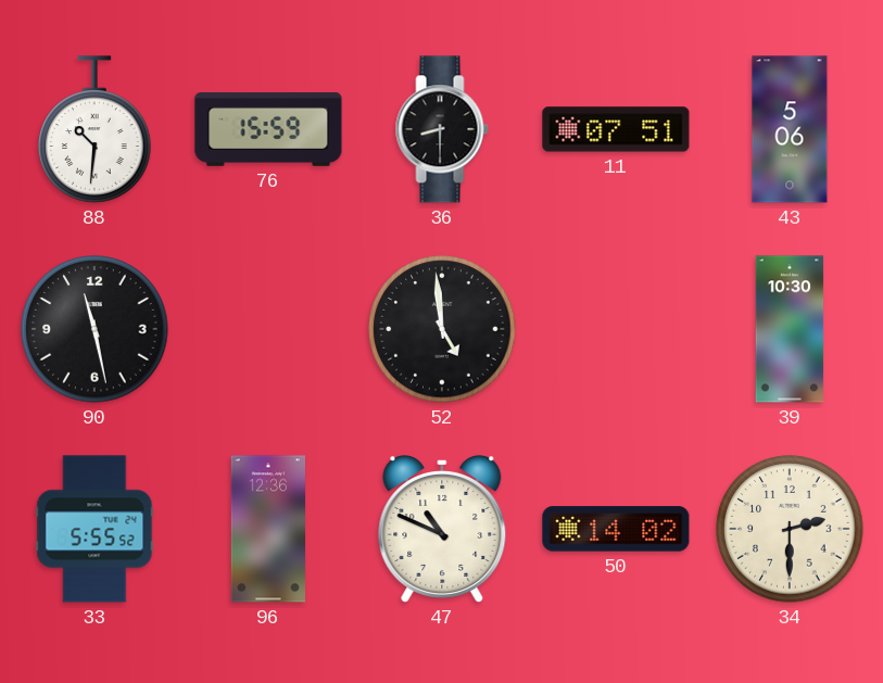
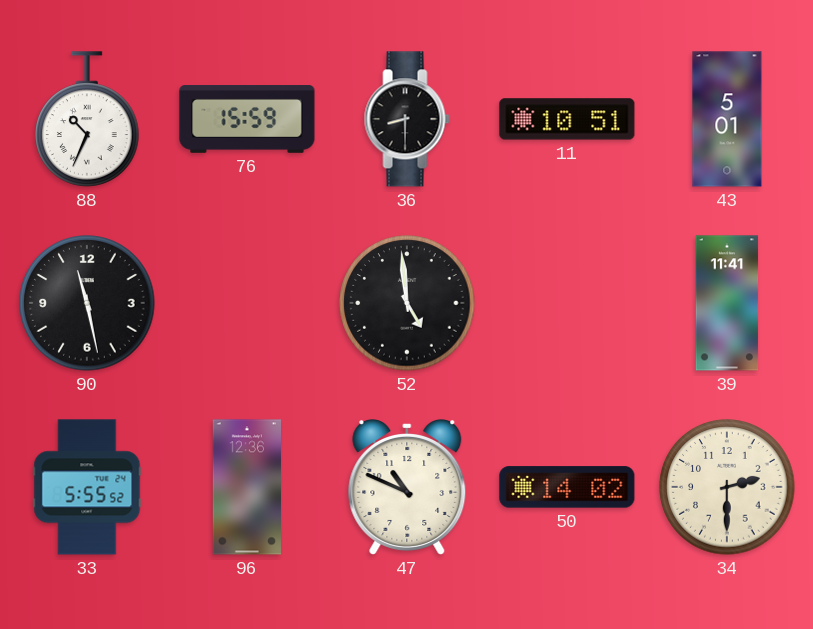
88: 10:31 -> 10:34 (87, 119)
11: 07:51 -> 10:51 (567, 119)
43: 5:06 -> 5:01 (727, 119)
39: 10:30 -> 11:41 (727, 303)
